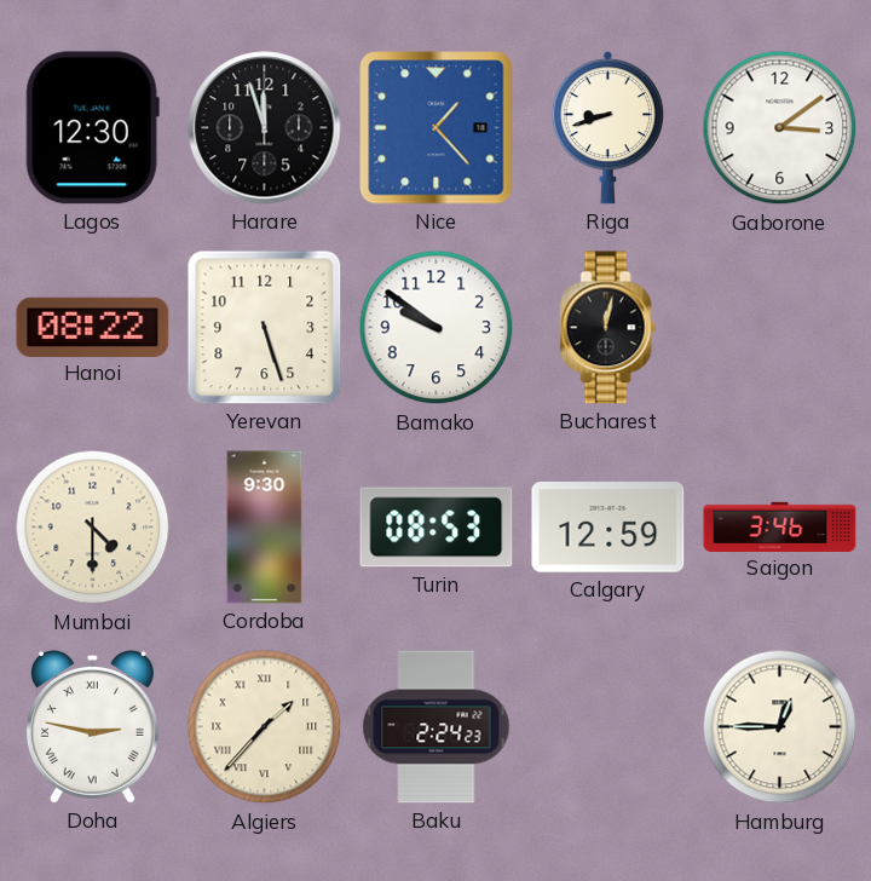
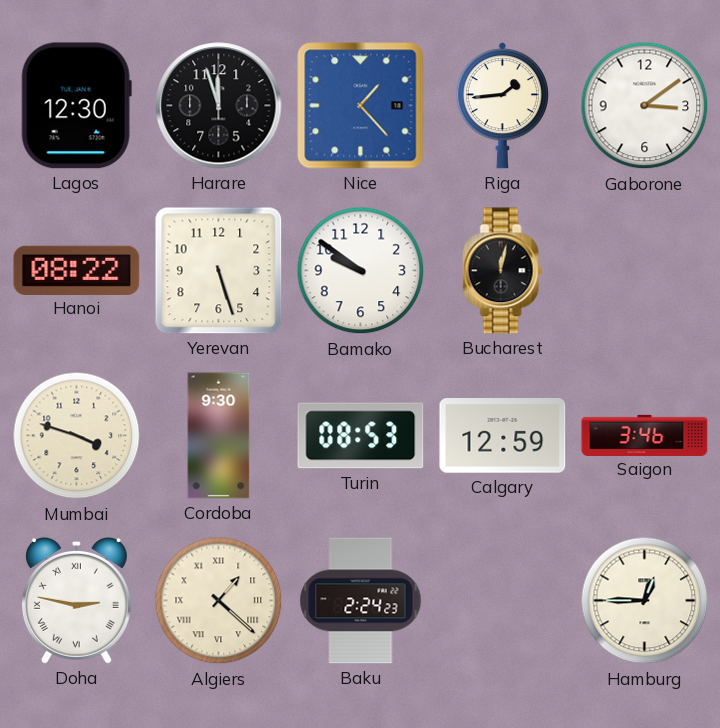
Riga: 8:42 -> 1:44 (502, 106)
Mumbai: 4:30 -> 3:48 (77, 436)
Algiers: 1:37 -> 1:22 (219, 601)
